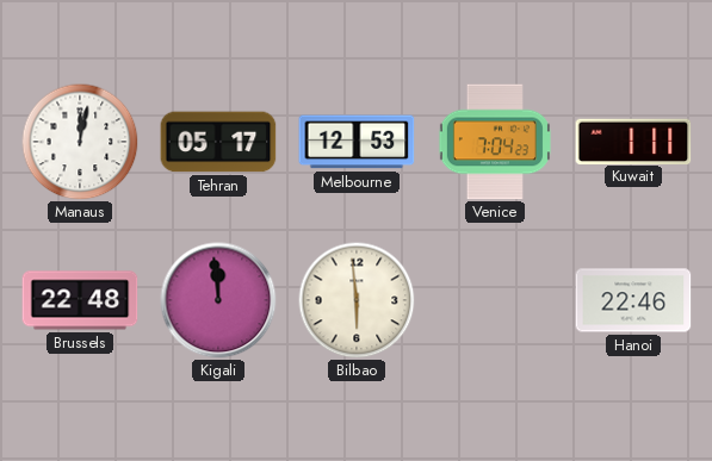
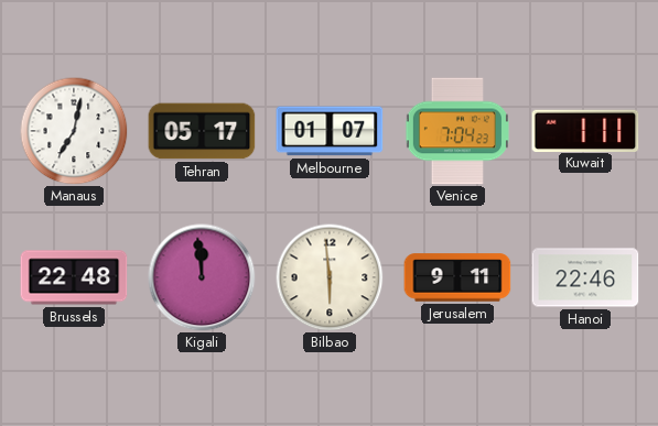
Manaus: 12:02 -> 7:02 (74, 131)
Melbourne: 12:53 -> 01:07 (330, 131)
Jerusalem: none -> 9:11 (457, 277)
